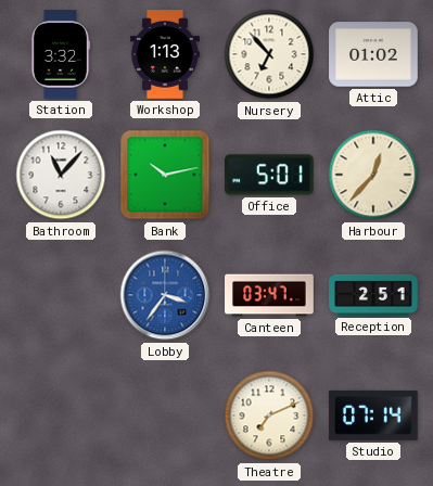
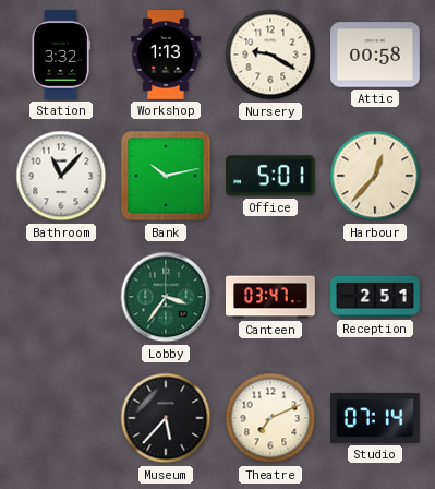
Nursery: 6:53 -> 9:20 (270, 55)
Attic: 01:02 -> 00:58 (375, 55)
Lobby dial: blue -> green (166, 297)
Museum: none -> 5:37 (166, 418)
